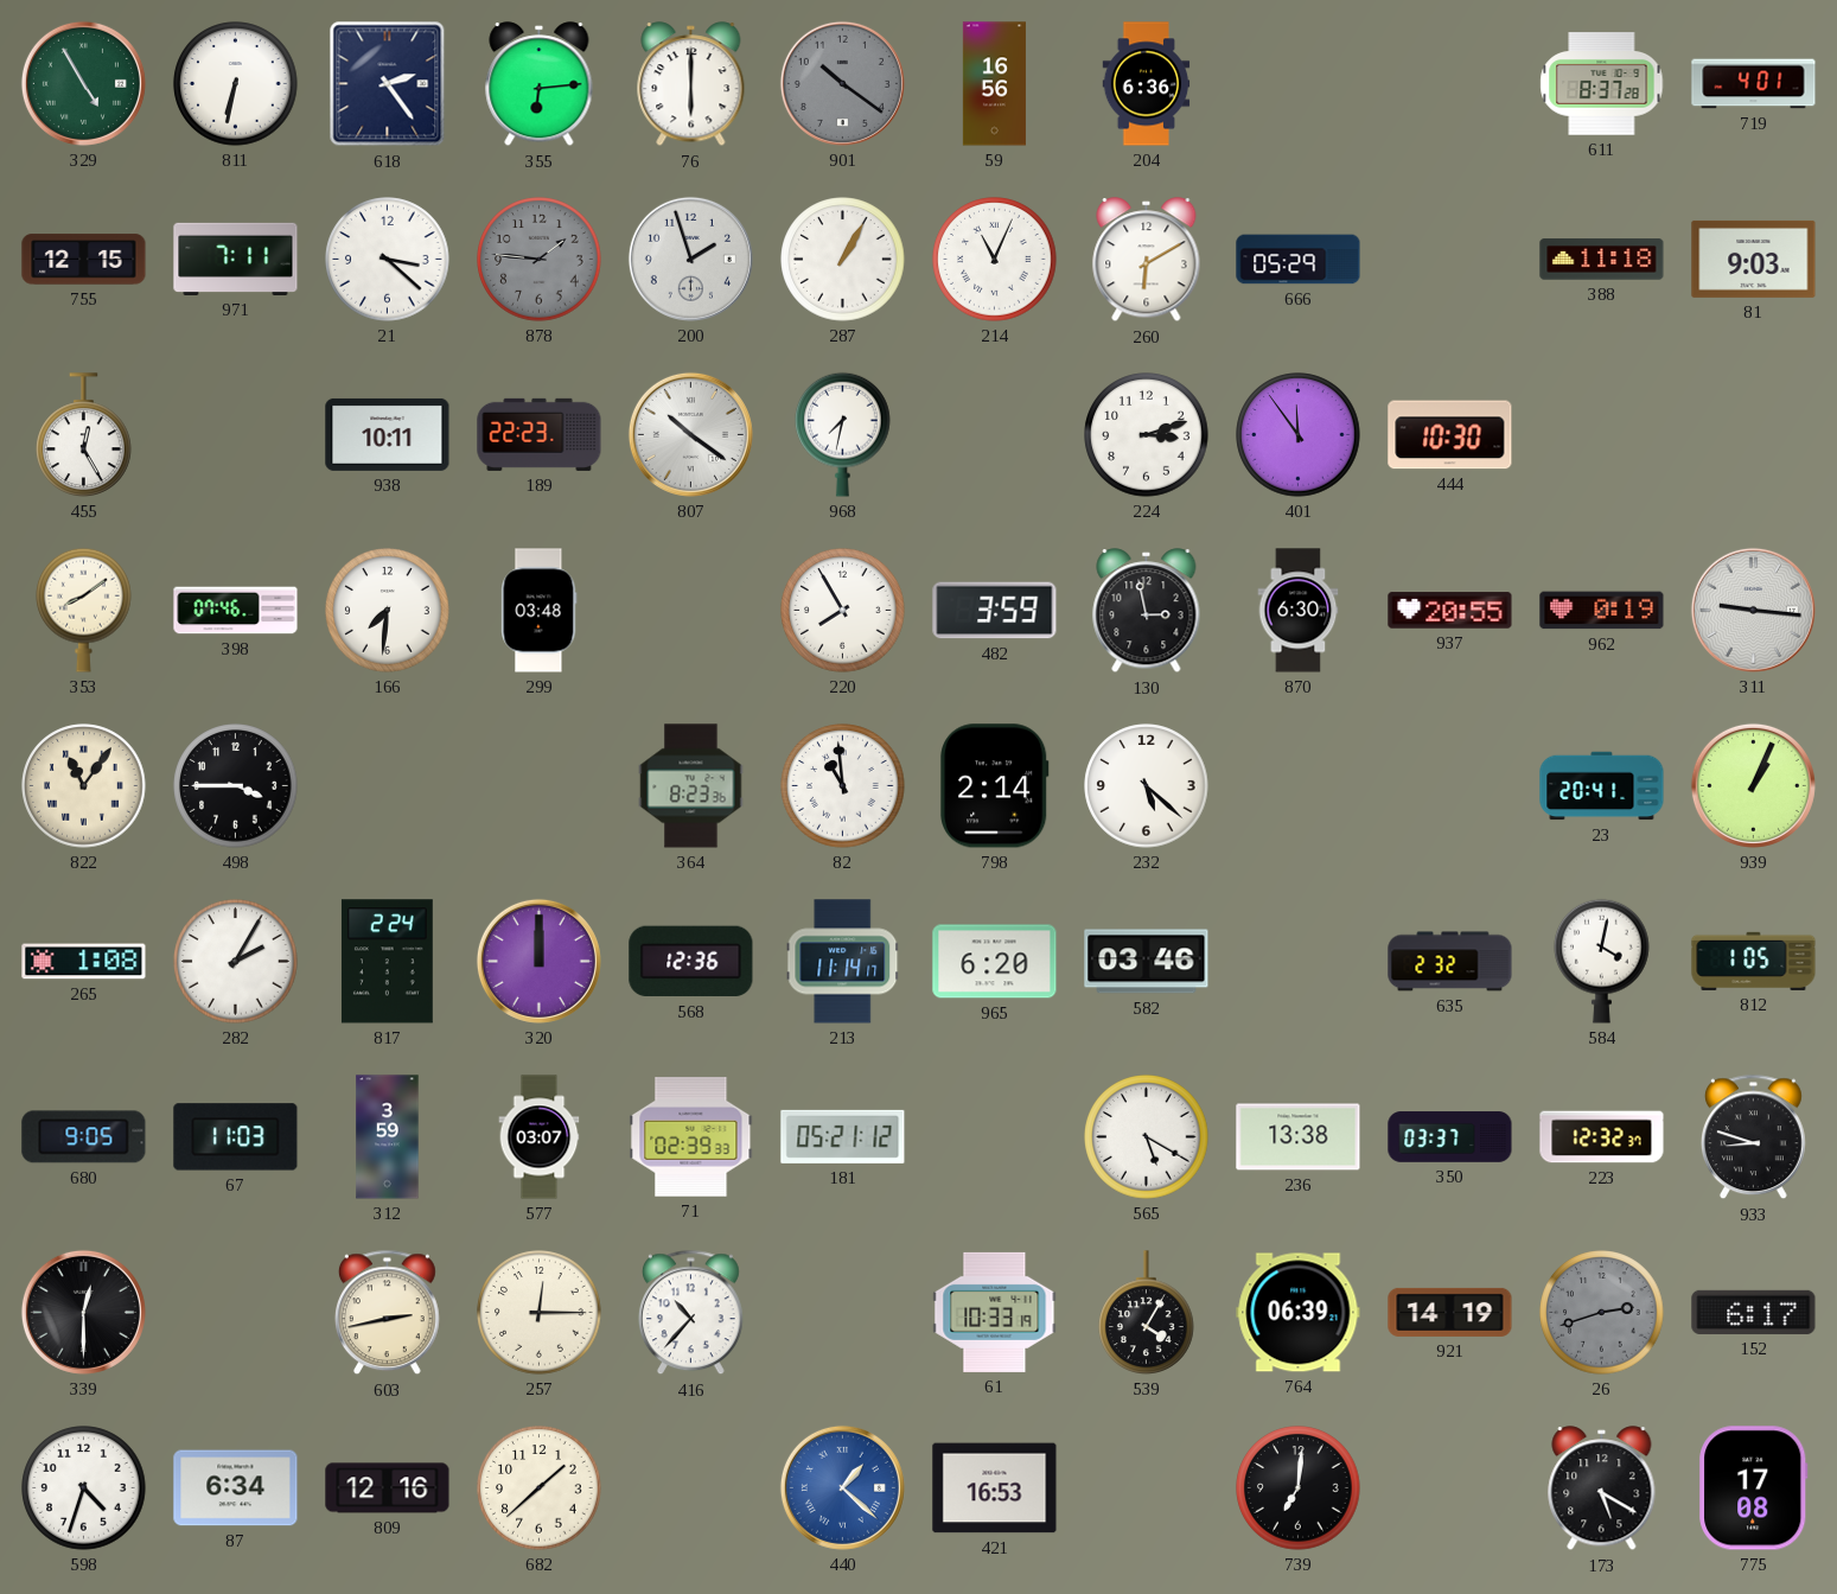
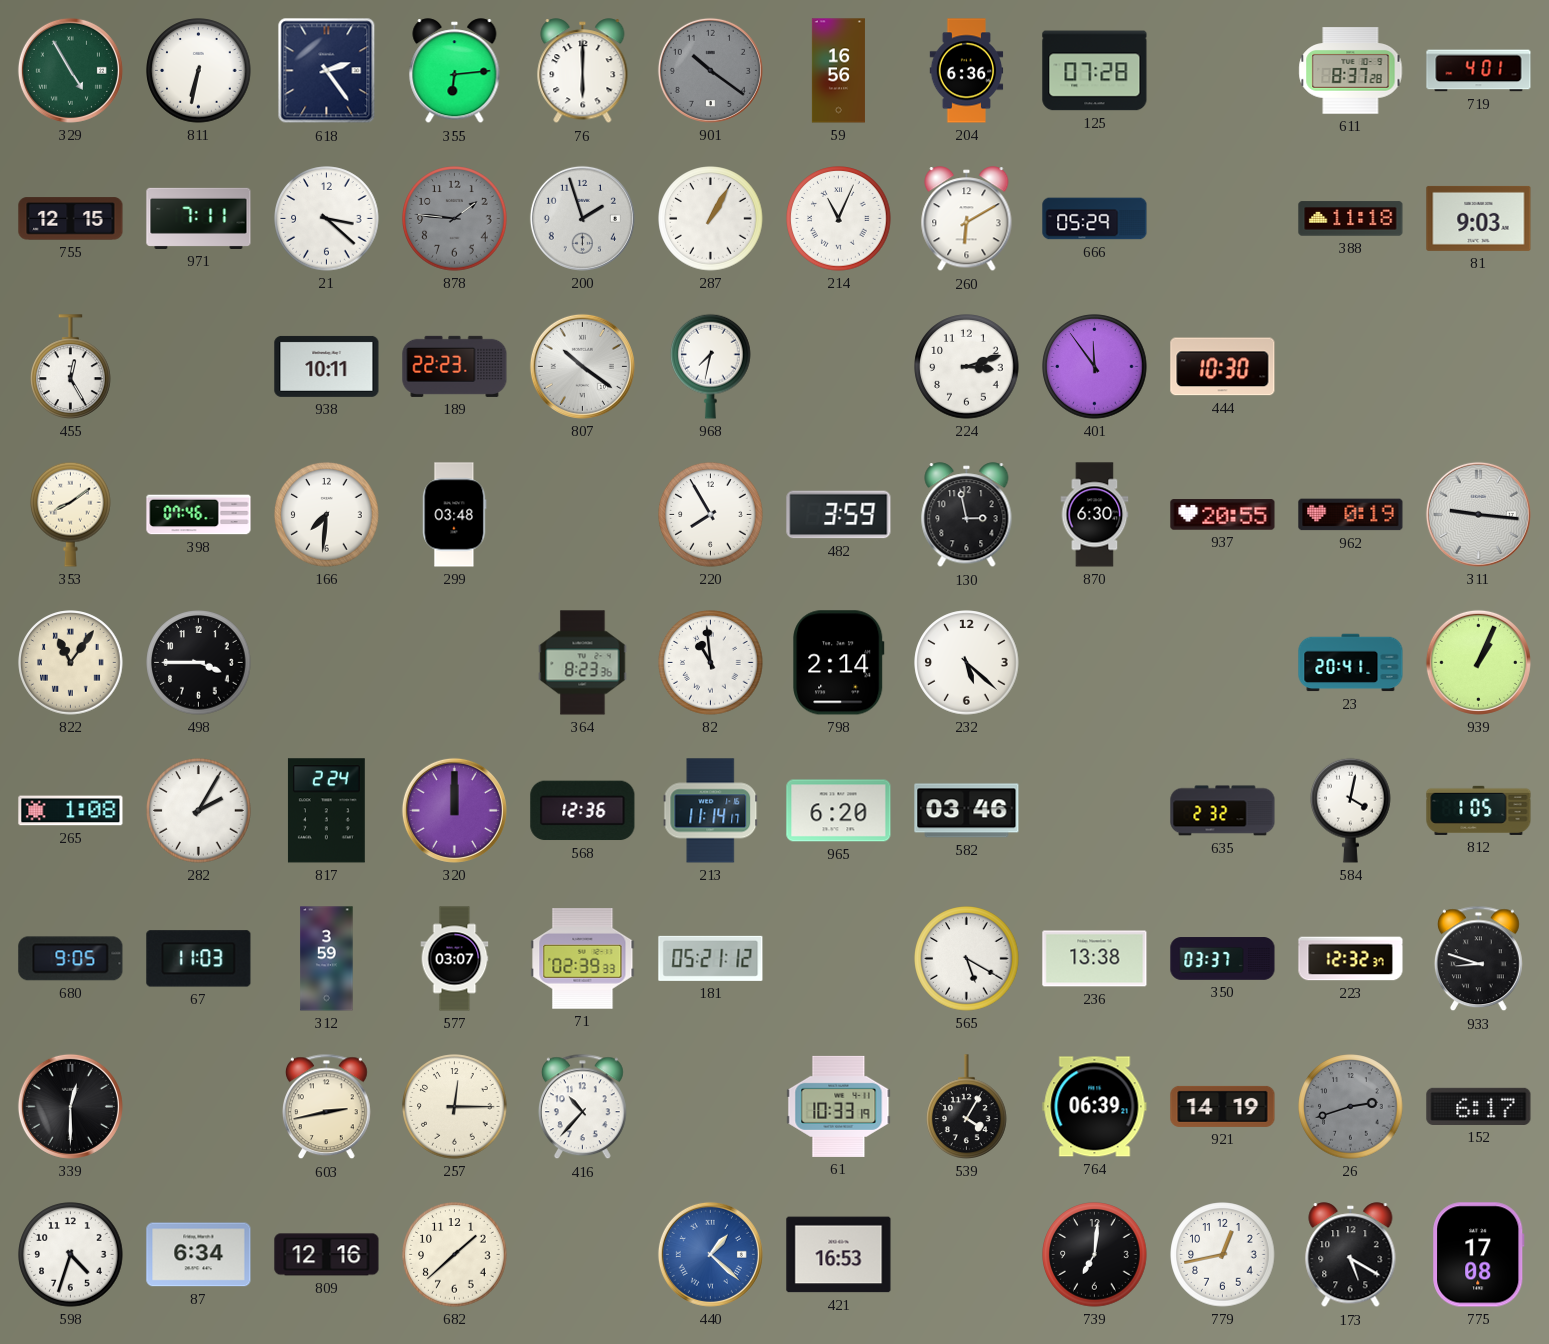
125: none -> 07:28 (1095, 71)
779: none -> 12:43 (1223, 1255)
